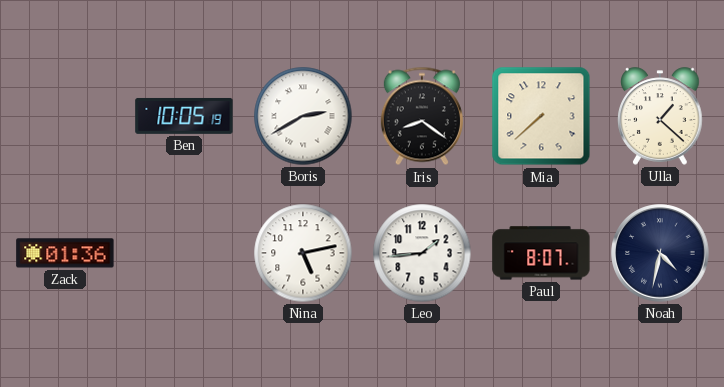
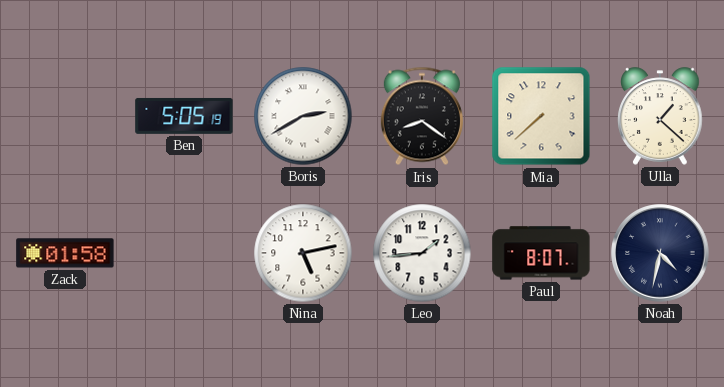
Ben: 10:05 -> 5:05 (184, 116)
Zack: 01:36 -> 01:58 (65, 253)
